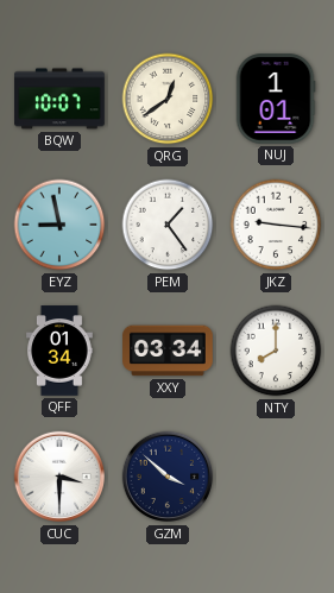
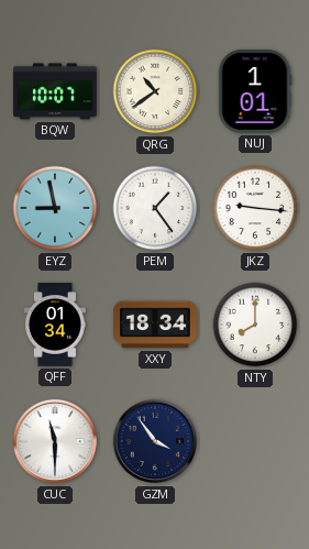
QRG: 12:39 -> 10:39 (155, 91)
XXY: 03:34 -> 18:34 (155, 325)
CUC: 3:30 -> 11:30 (55, 441)
GZM: 3:52 -> 3:54 (155, 441)
